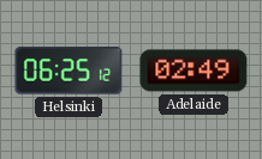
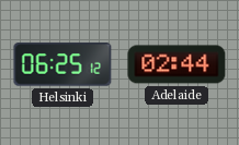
Adelaide: 02:49 -> 02:44 (177, 64)
